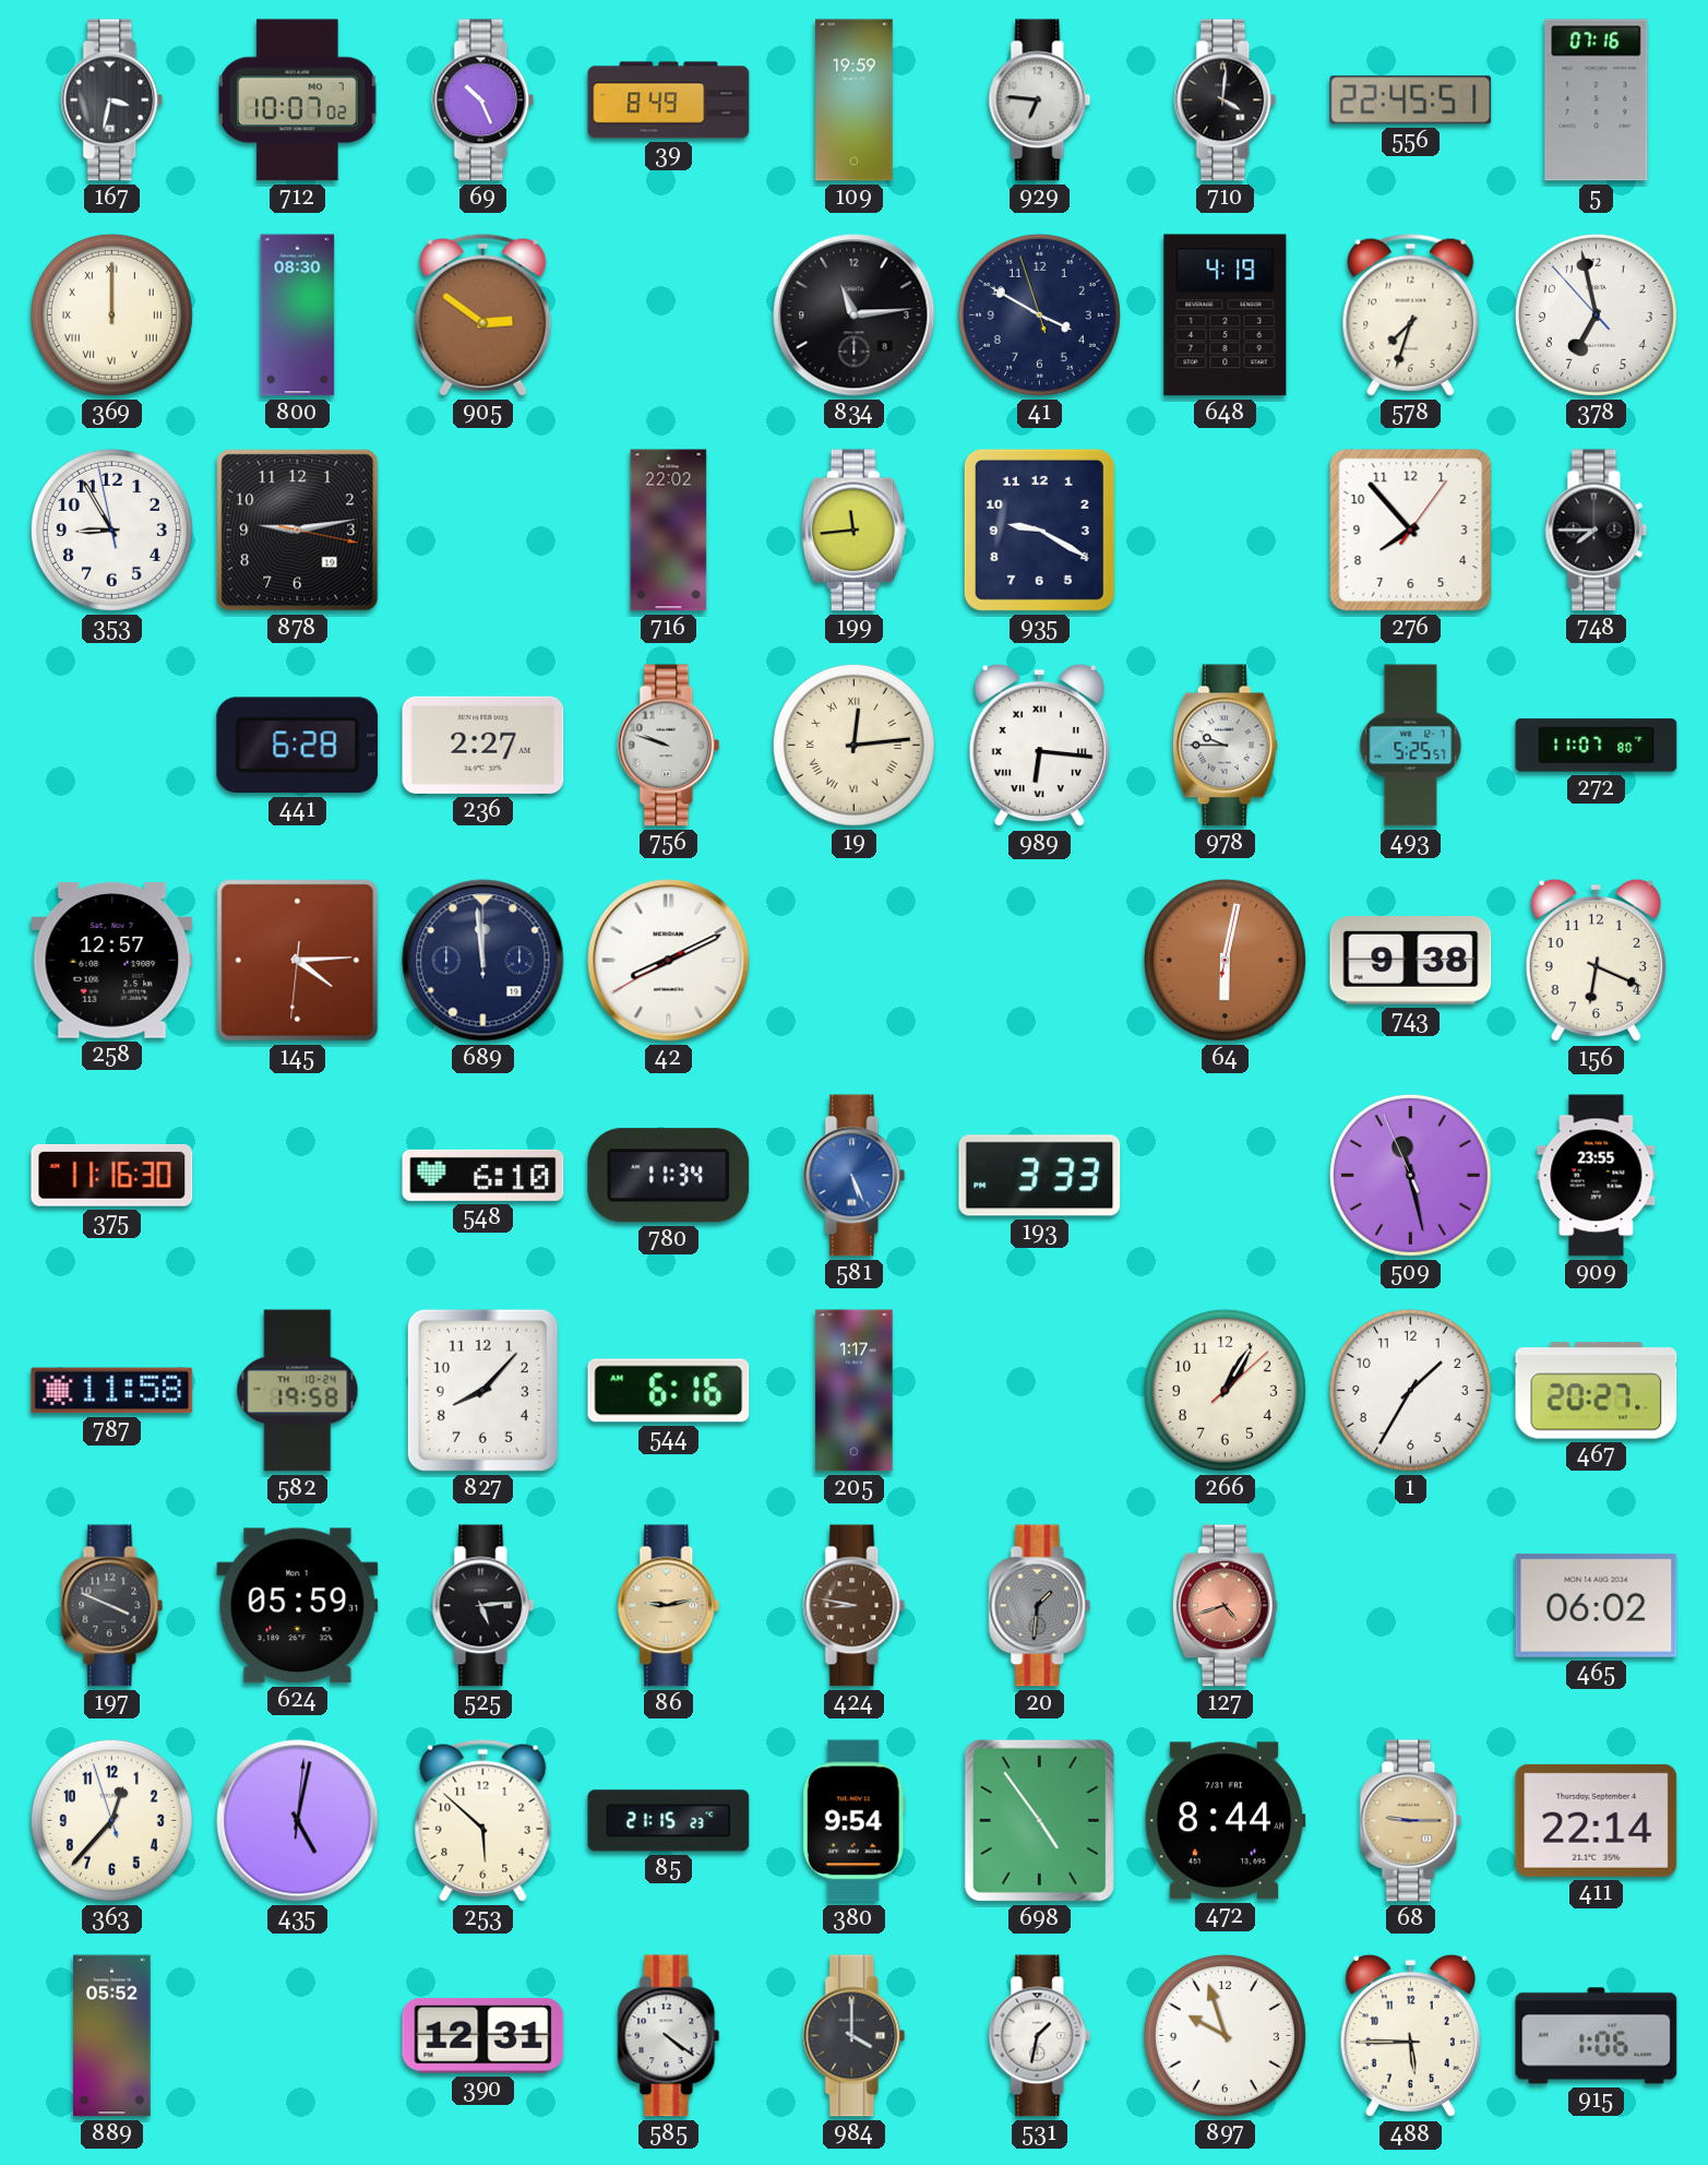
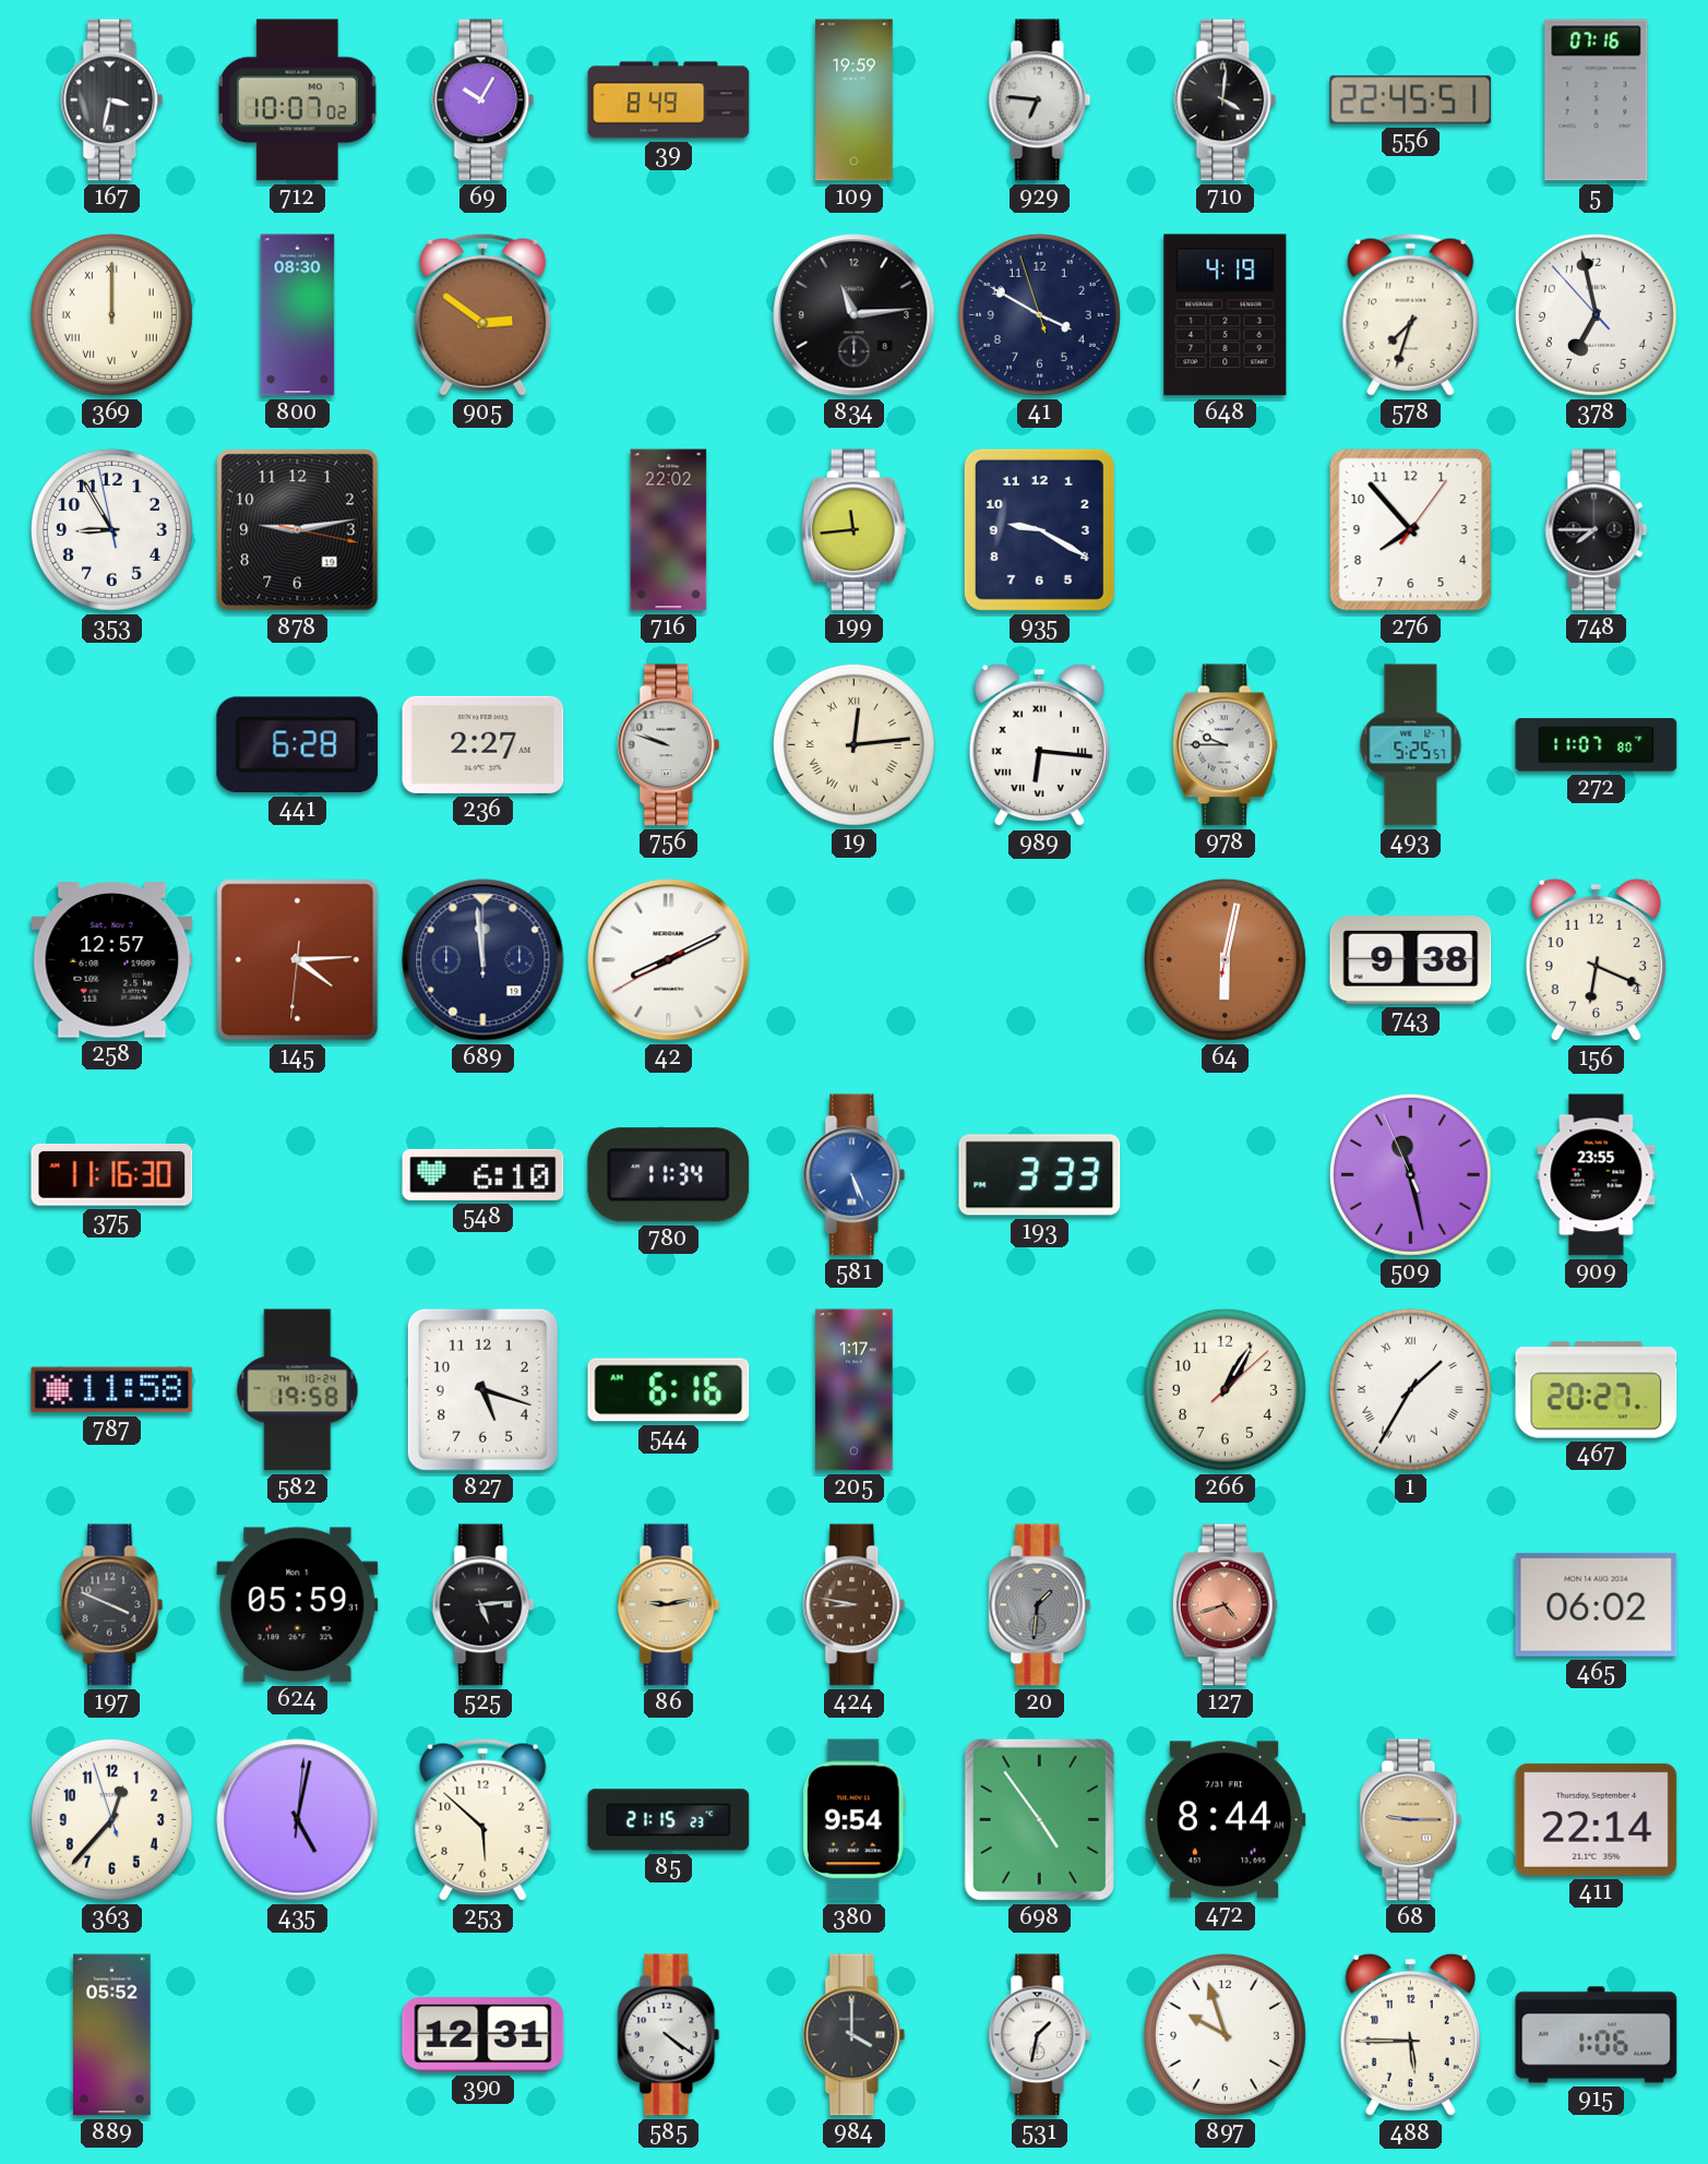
69: 10:26 -> 10:05 (483, 100)
827: 8:07 -> 5:18 (482, 1389)
1 numerals: Arabic -> Roman (1410, 1389)
